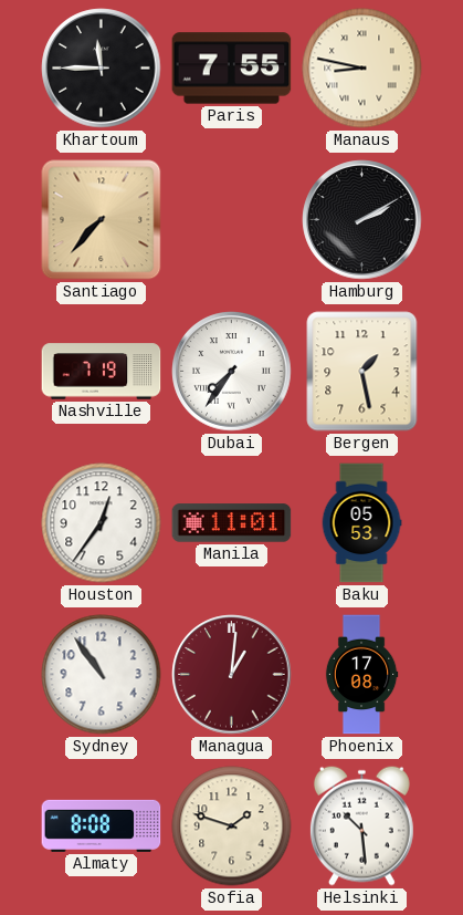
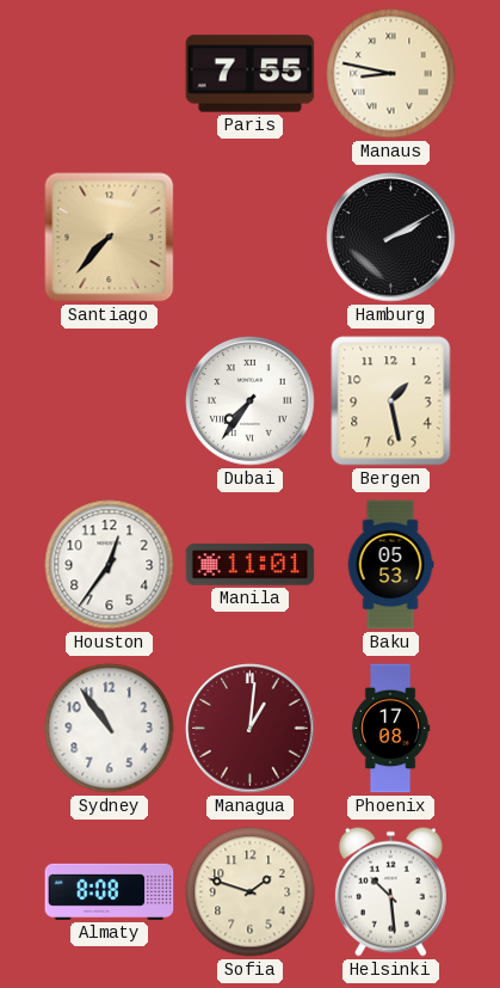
Khartoum: 11:45 -> none (102, 69)
Nashville: 7:19 -> none (102, 372)
